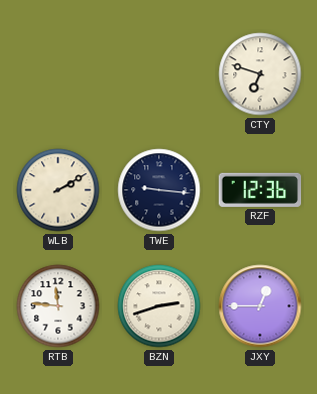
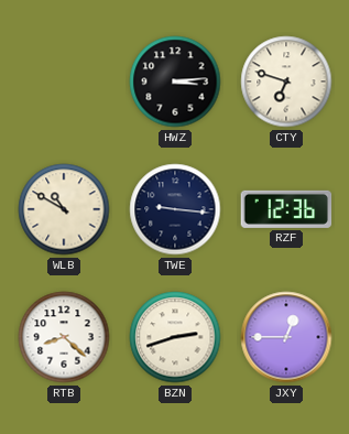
HWZ: none -> 3:14 (175, 82)
WLB: 2:10 -> 10:50 (64, 209)
RTB: 11:46 -> 8:22 (64, 337)
